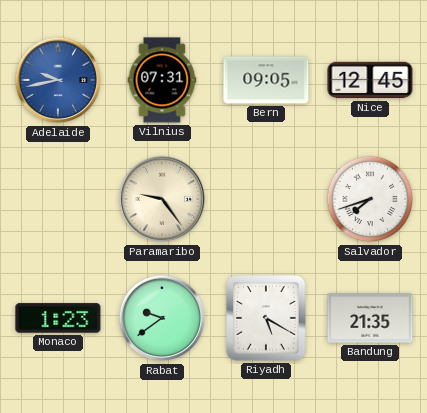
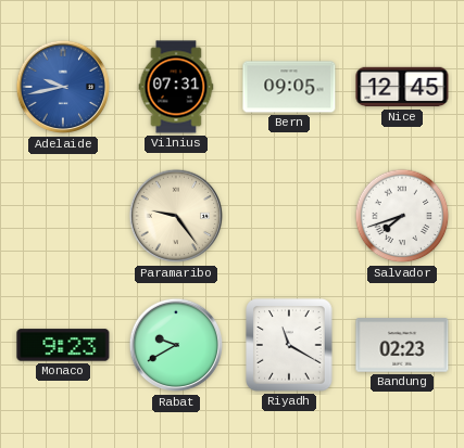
Monaco: 1:23 -> 9:23 (63, 345)
Rabat: 9:39 -> 9:40 (176, 345)
Riyadh: 5:20 -> 11:20 (289, 345)
Bandung: 21:35 -> 02:23 (402, 345)
